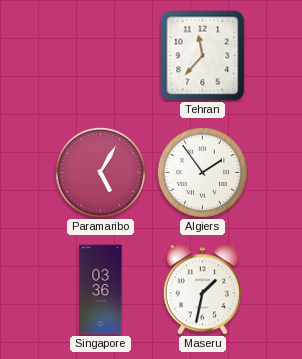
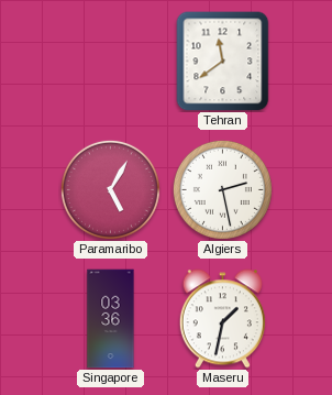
Tehran: 11:37 -> 11:39 (223, 62)
Algiers: 1:54 -> 2:28 (222, 189)
